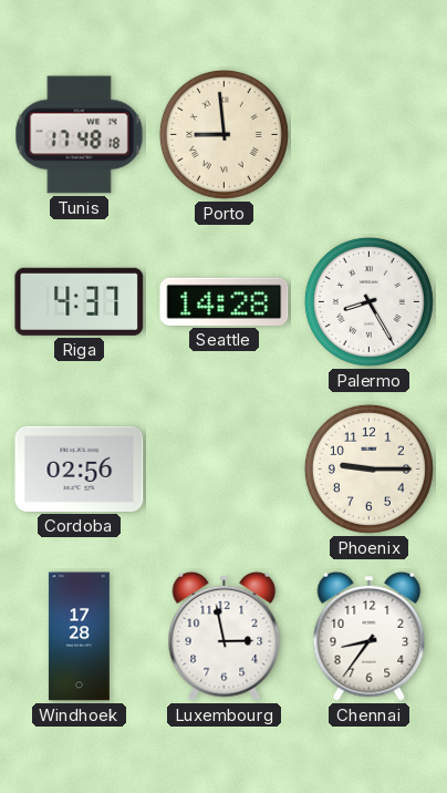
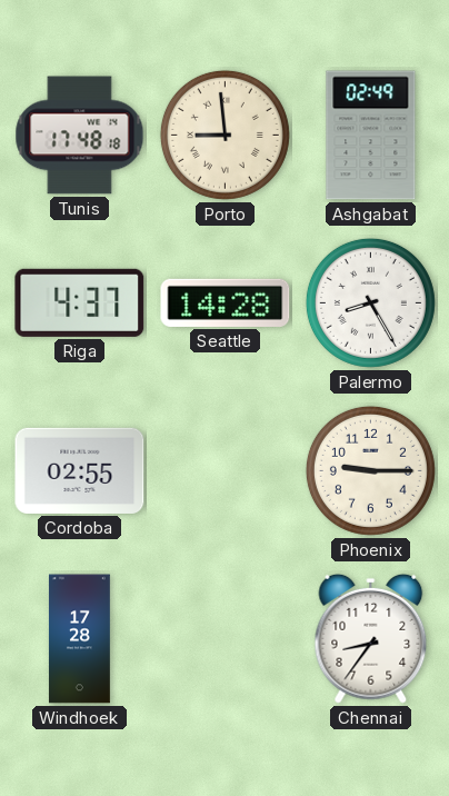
Ashgabat: none -> 02:49 (371, 136)
Cordoba: 02:56 -> 02:55 (80, 470)
Luxembourg: 2:58 -> none (225, 636)
